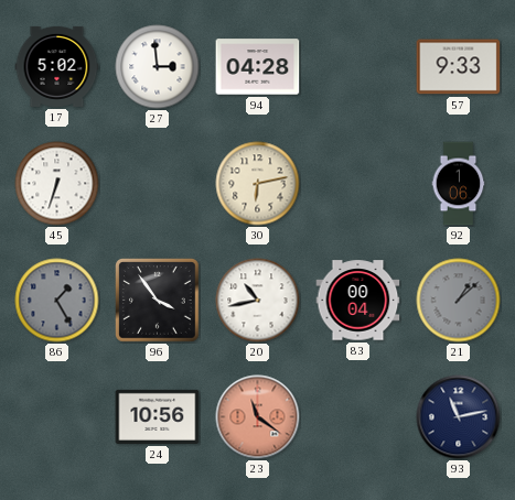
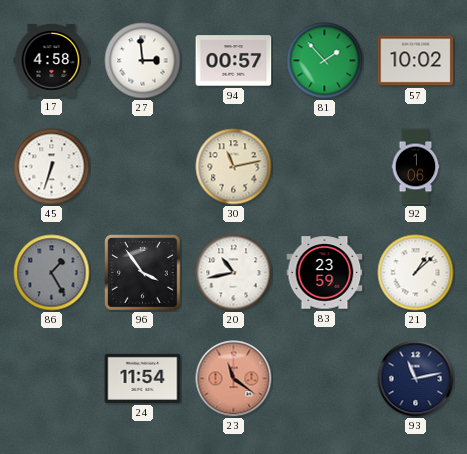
17: 5:02 -> 4:58 (52, 60)
94: 04:28 -> 00:57 (234, 61)
81: none -> 1:53 (325, 61)
57: 9:33 -> 10:02 (416, 61)
30: 6:13 -> 11:13 (234, 167)
83: 00:04 -> 23:59 (325, 273)
21 dial: grey -> white (416, 273)
24: 10:56 -> 11:54 (143, 378)
